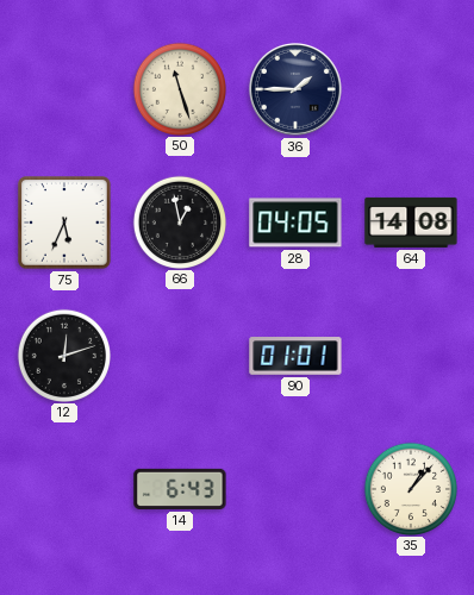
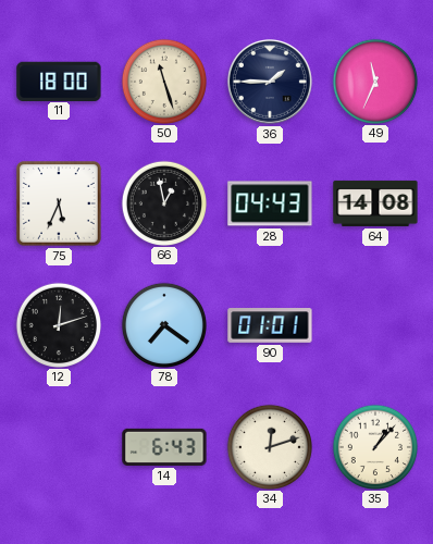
11: none -> 18:00 (59, 81)
49: none -> 11:34 (374, 81)
28: 04:05 -> 04:43 (270, 203)
78: none -> 7:21 (163, 324)
34: none -> 12:12 (269, 446)
